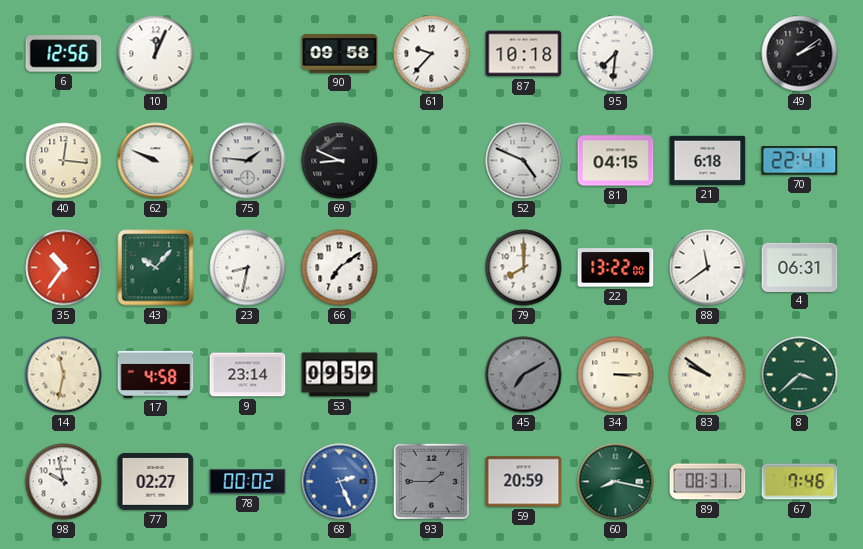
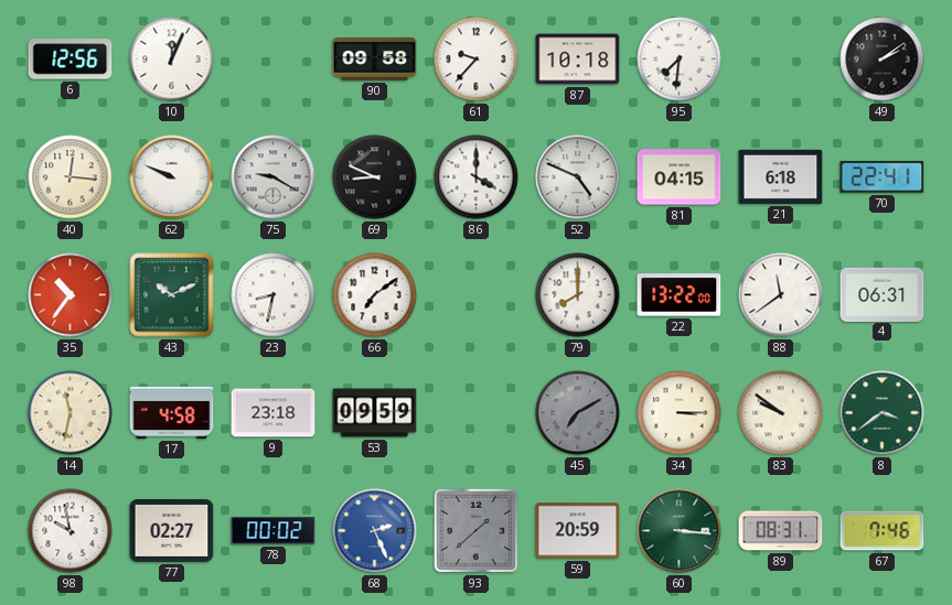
75: 1:46 -> 9:20 (274, 177)
86: none -> 4:00 (477, 177)
43: 10:07 -> 10:11 (172, 295)
9: 23:14 -> 23:18 (274, 413)
8: 3:38 -> 3:39 (883, 413)
93: 1:45 -> 1:38 (477, 531)
60: 8:17 -> 3:16 (680, 531)
